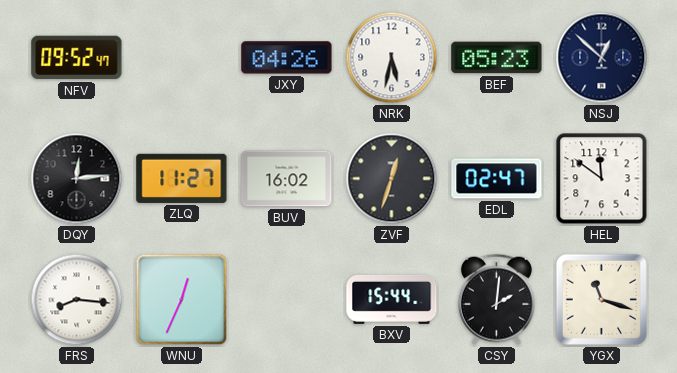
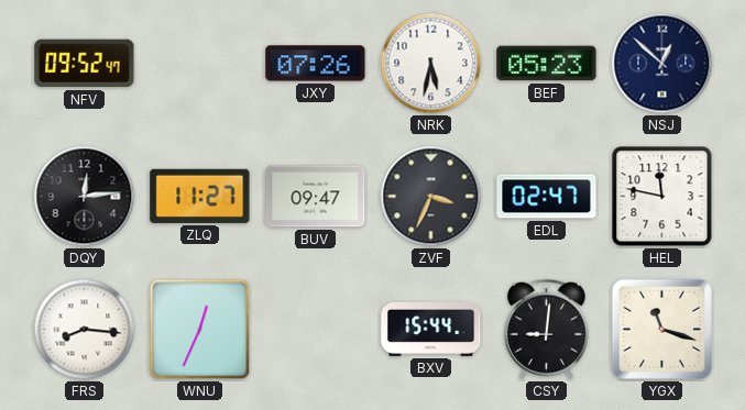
JXY: 04:26 -> 07:26 (316, 64)
BUV: 16:02 -> 09:47 (316, 197)
ZVF: 12:33 -> 3:34 (431, 197)
HEL: 11:51 -> 11:47 (662, 197)
CSY: 2:01 -> 9:01 (546, 329)
